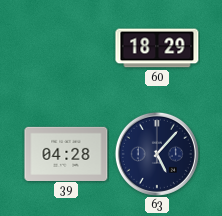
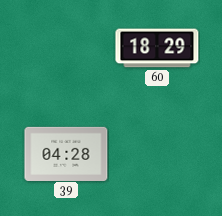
63: 5:07 -> none (157, 154)
